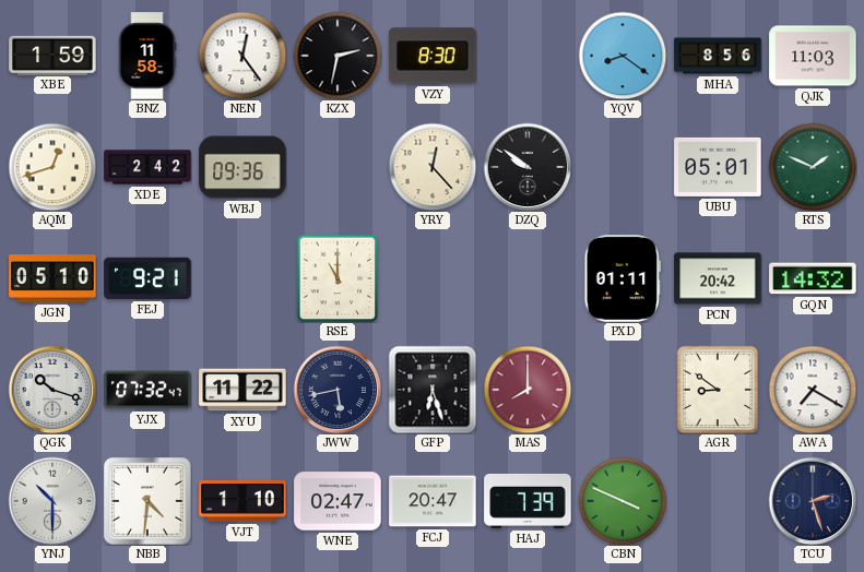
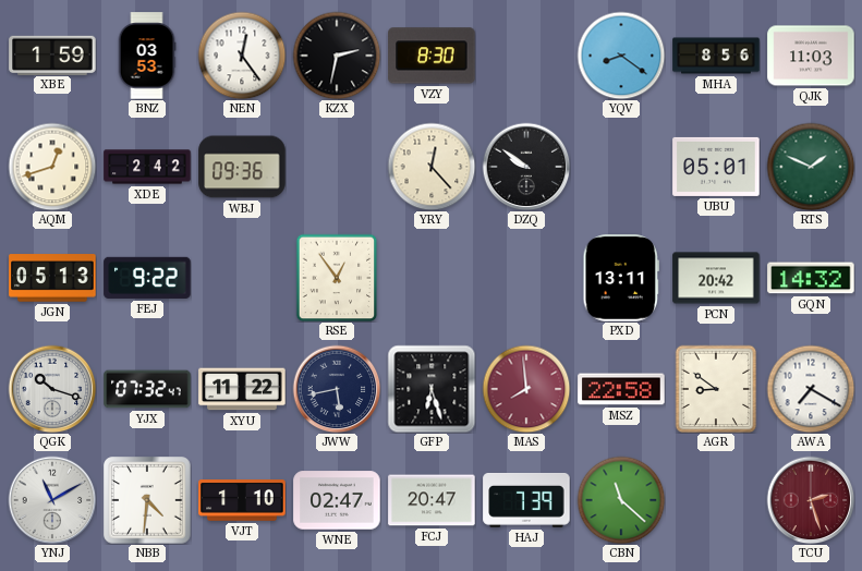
BNZ: 11:58 -> 03:53 (147, 56)
JGN: 05:10 -> 05:13 (52, 278)
FEJ: 9:21 -> 9:22 (147, 278)
RSE: 11:00 -> 12:54 (337, 278)
PXD: 01:11 -> 13:11 (621, 278)
MAS: 8:00 -> 7:59 (526, 389)
MSZ: none -> 22:58 (621, 389)
YNJ: 10:30 -> 11:10 (52, 500)
CBN: 3:49 -> 11:22 (621, 500)
TCU dial: navy -> burgundy (811, 500)
